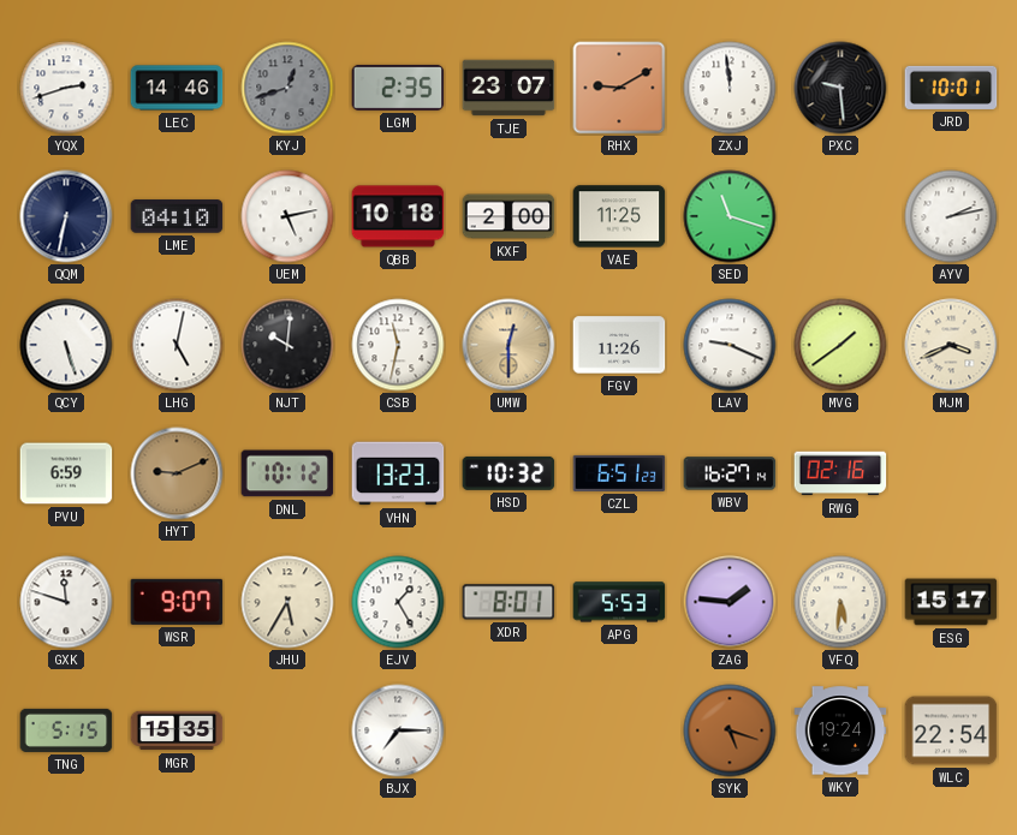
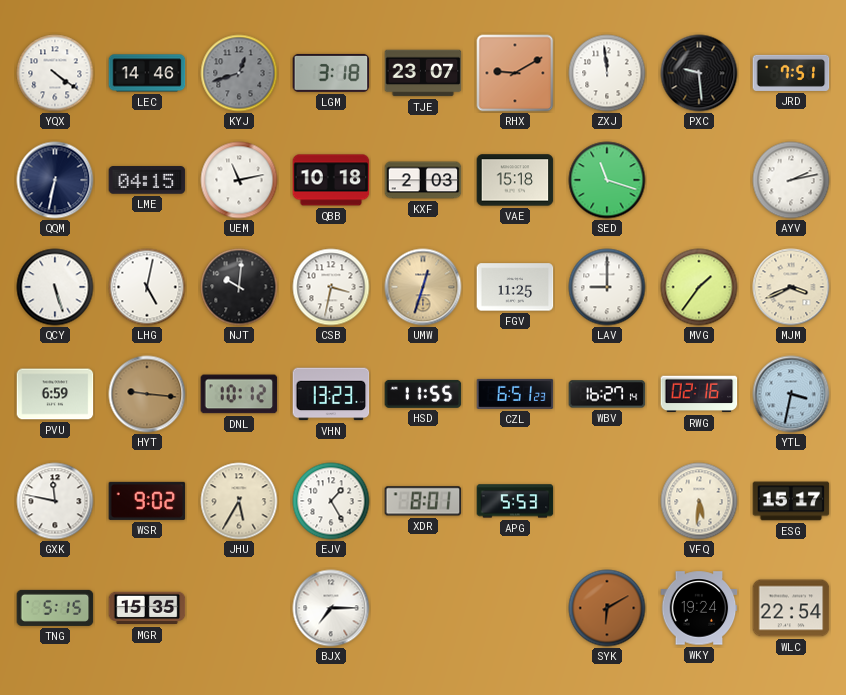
YQX: 2:42 -> 4:21 (55, 73)
LGM: 2:35 -> 3:18 (331, 73)
JRD: 10:01 -> 7:51 (791, 73)
LME: 04:10 -> 04:15 (147, 180)
UEM: 5:13 -> 11:13 (239, 180)
KXF: 2:00 -> 2:03 (423, 180)
VAE: 11:25 -> 15:18 (515, 180)
CSB: 11:32 -> 3:32 (331, 287)
UMW: 12:30 -> 12:33 (423, 287)
FGV: 11:26 -> 11:25 (515, 287)
LAV: 9:19 -> 9:00 (607, 287)
MVG: 1:39 -> 1:36 (699, 287)
HYT: 9:11 -> 9:16 (147, 394)
HSD: 10:32 -> 11:55 (423, 394)
YTL: none -> 3:32 (791, 394)
GXK: 11:48 -> 11:47 (55, 501)
WSR: 9:07 -> 9:02 (147, 501)
ZAG: 1:46 -> none (730, 602)
SYK: 5:18 -> 6:10 (607, 608)
